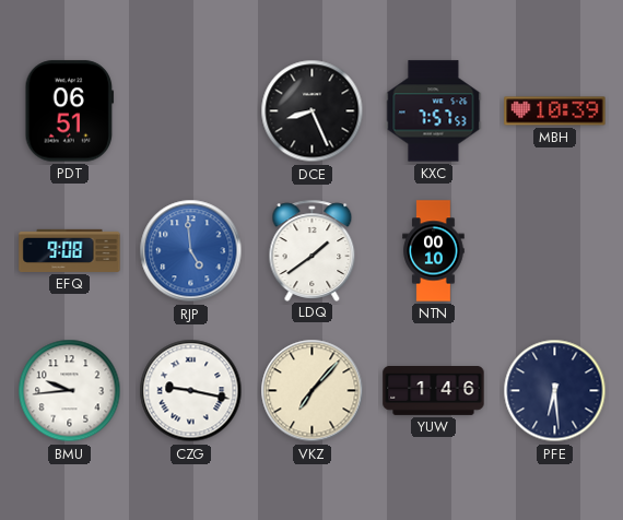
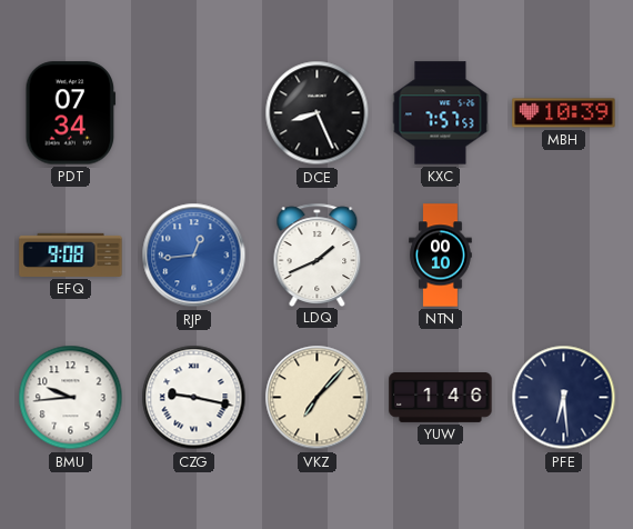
PDT: 06:51 -> 07:34 (71, 113)
RJP: 4:59 -> 12:44 (194, 256)
LDQ: 1:39 -> 1:41 (318, 254)
